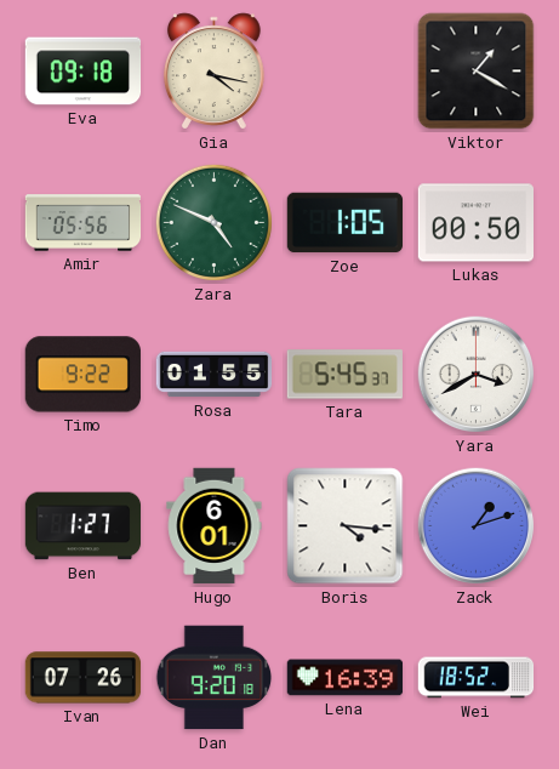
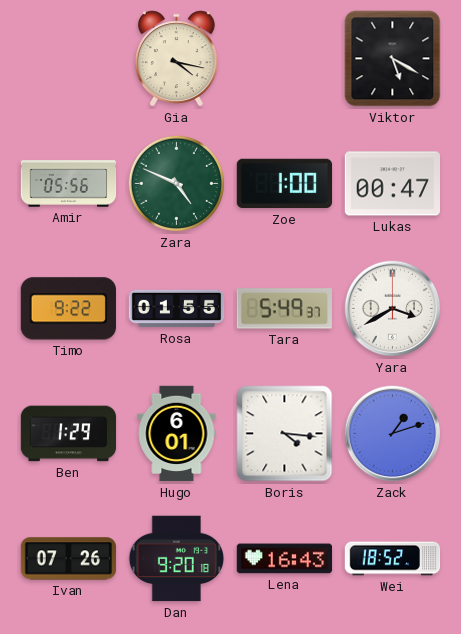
Eva: 09:18 -> none (84, 72)
Viktor: 1:20 -> 5:20 (393, 59)
Zoe: 1:05 -> 1:00 (285, 184)
Lukas: 00:50 -> 00:47 (393, 184)
Tara: 5:45 -> 5:49 (284, 309)
Ben: 1:27 -> 1:29 (69, 434)
Lena: 16:39 -> 16:43 (285, 559)
